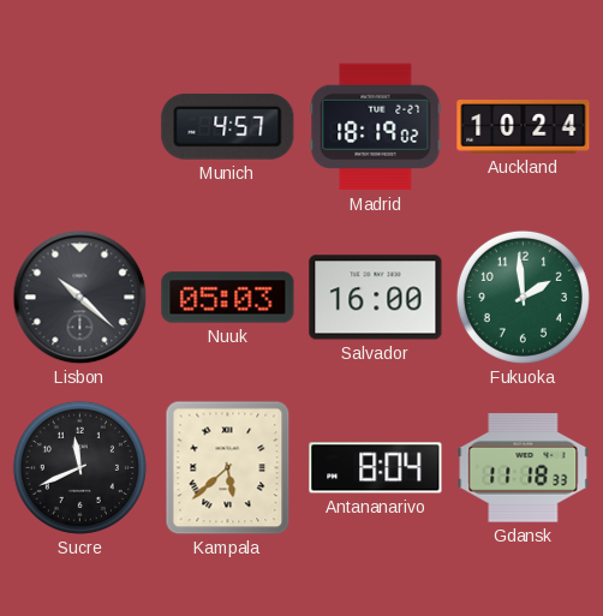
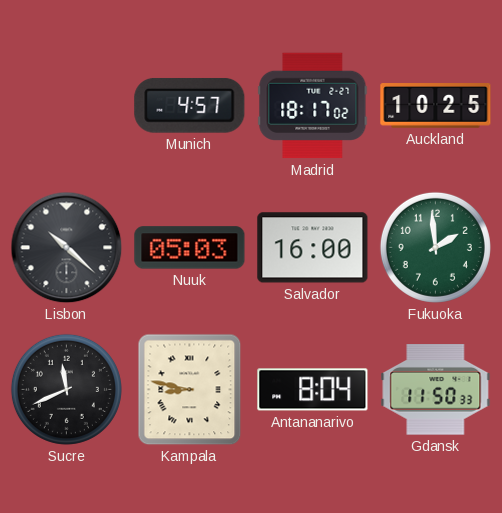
Madrid: 18:19 -> 18:17 (313, 106)
Auckland: 10:24 -> 10:25 (436, 106)
Kampala: 5:38 -> 8:47 (190, 390)
Gdansk: 11:18 -> 11:50 (436, 390)
